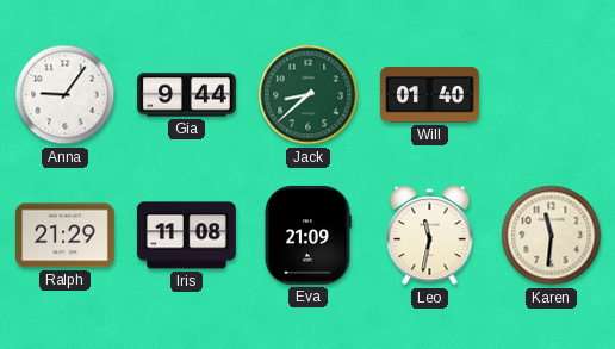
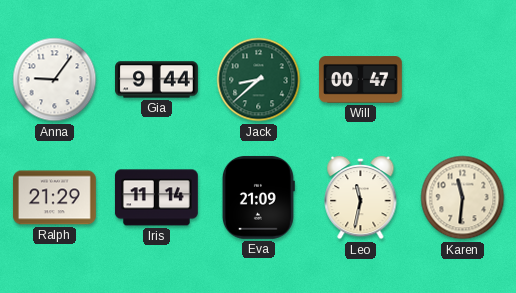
Will: 01:40 -> 00:47 (360, 80)
Iris: 11:08 -> 11:14 (156, 198)
